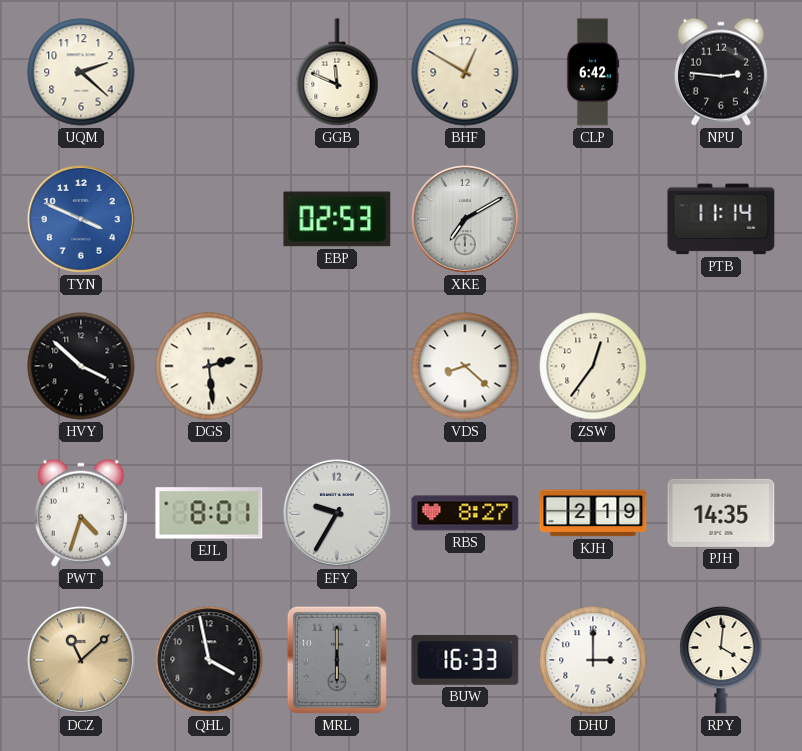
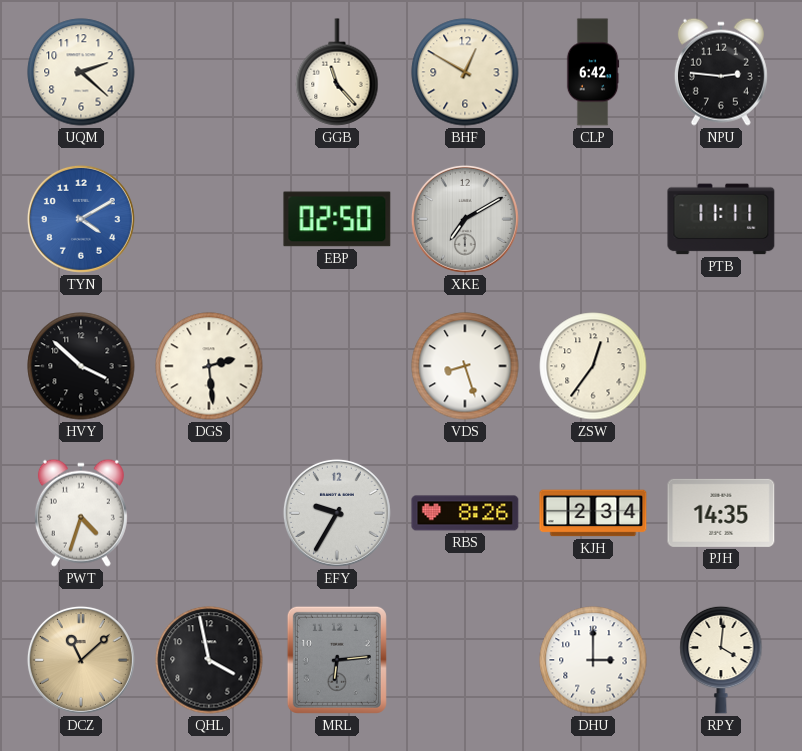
GGB: 11:49 -> 11:23 (337, 72)
TYN: 3:49 -> 4:10 (81, 219)
EBP: 02:53 -> 02:50 (337, 219)
PTB: 11:14 -> 11:11 (721, 219)
VDS: 8:22 -> 8:27 (465, 366)
EJL: 8:01 -> none (209, 513)
RBS: 8:27 -> 8:26 (465, 513)
KJH: 2:19 -> 2:34 (593, 513)
MRL: 6:00 -> 6:14 (337, 660)
BUW: 16:33 -> none (465, 660)
